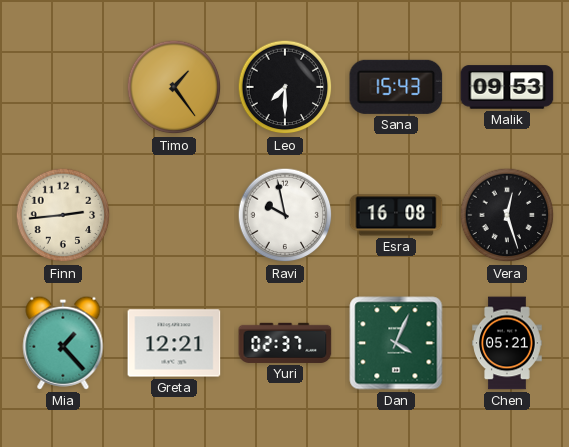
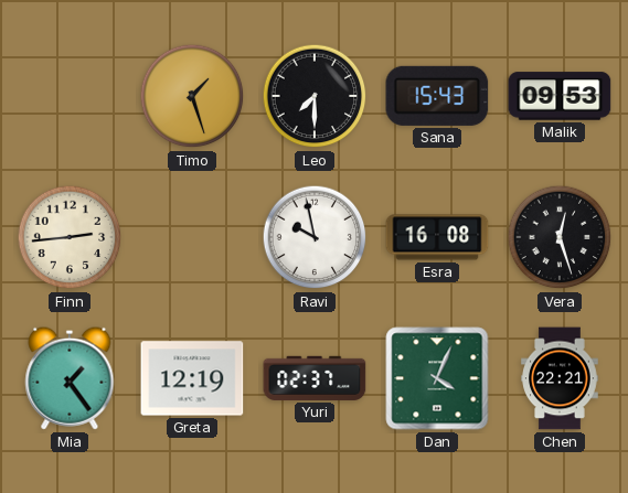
Timo: 1:24 -> 1:27 (192, 96)
Mia: 1:23 -> 1:24 (70, 378)
Greta: 12:21 -> 12:19 (192, 378)
Chen: 05:21 -> 22:21 (560, 378)
